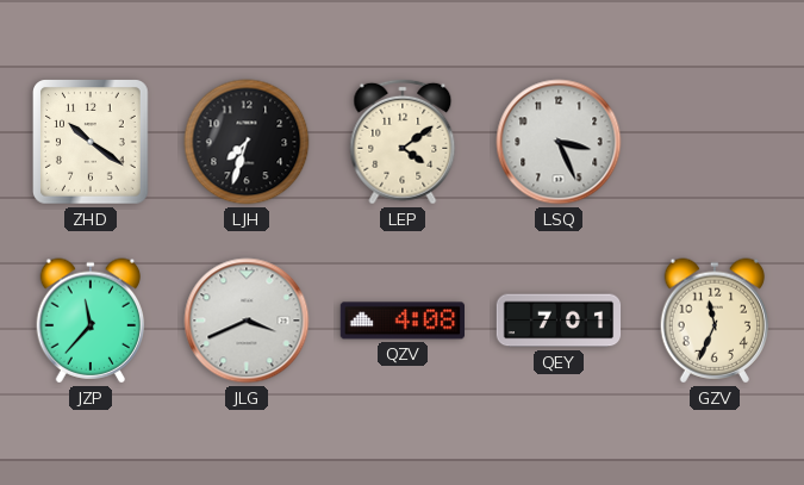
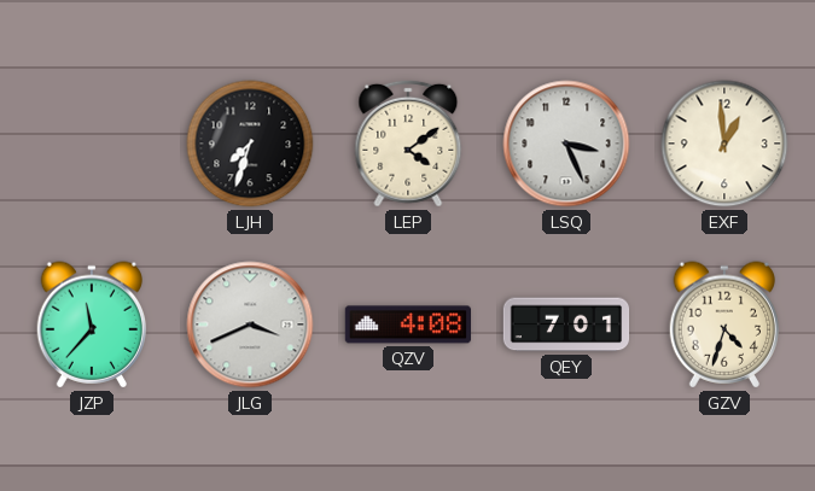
ZHD: 10:21 -> none (92, 142)
EXF: none -> 12:59 (724, 144)
GZV: 11:34 -> 4:33 (724, 325)
